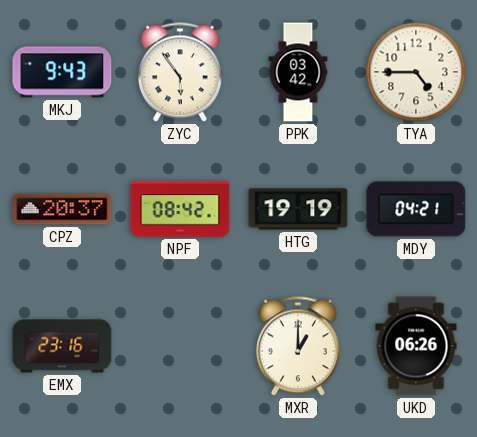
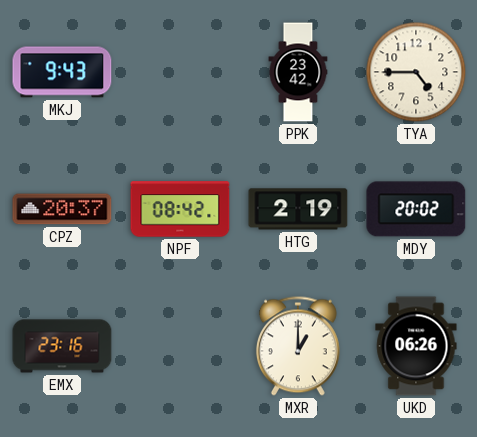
ZYC: 5:54 -> none (180, 72)
PPK: 03:42 -> 23:42 (298, 72)
HTG: 19:19 -> 2:19 (298, 209)
MDY: 04:21 -> 20:02 (416, 209)
